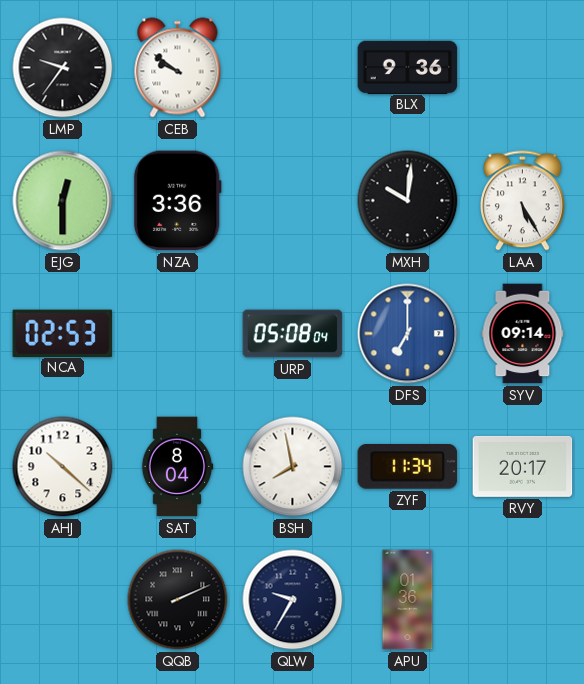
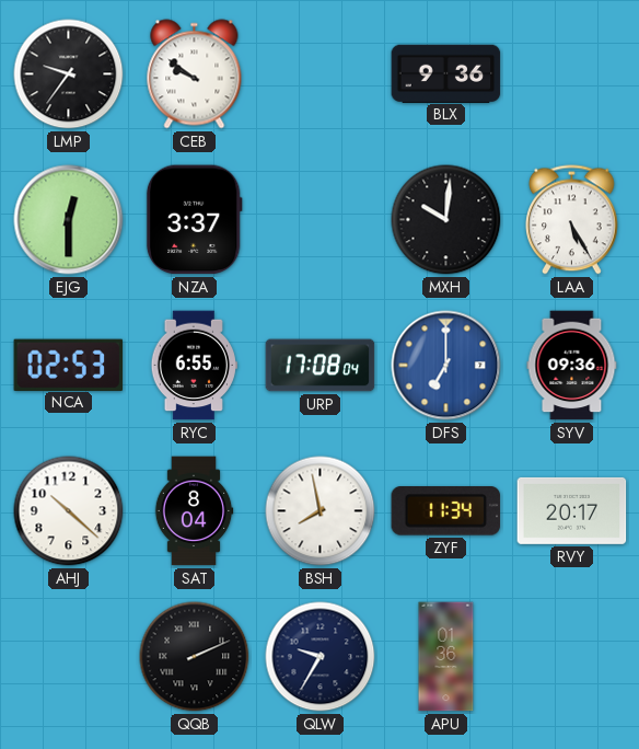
NZA: 3:36 -> 3:37 (194, 220)
RYC: none -> 6:55 (194, 366)
URP: 05:08 -> 17:08 (321, 366)
SYV: 09:14 -> 09:36 (572, 366)
